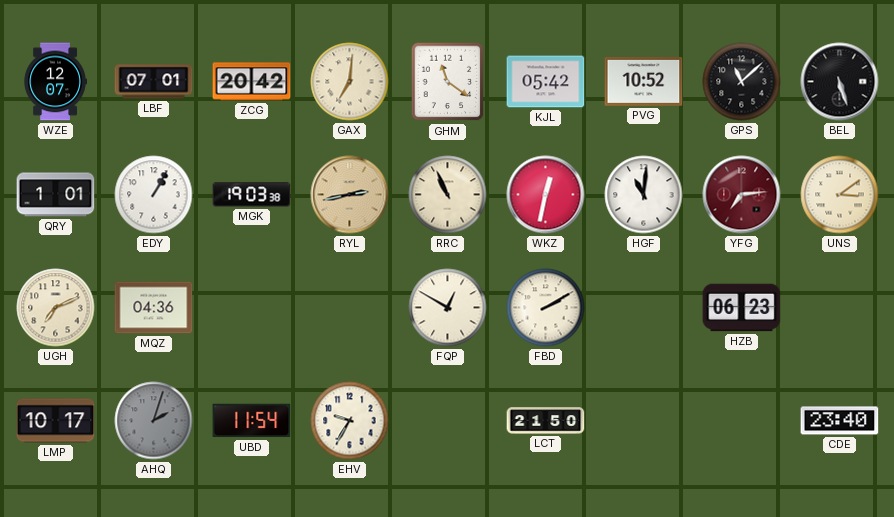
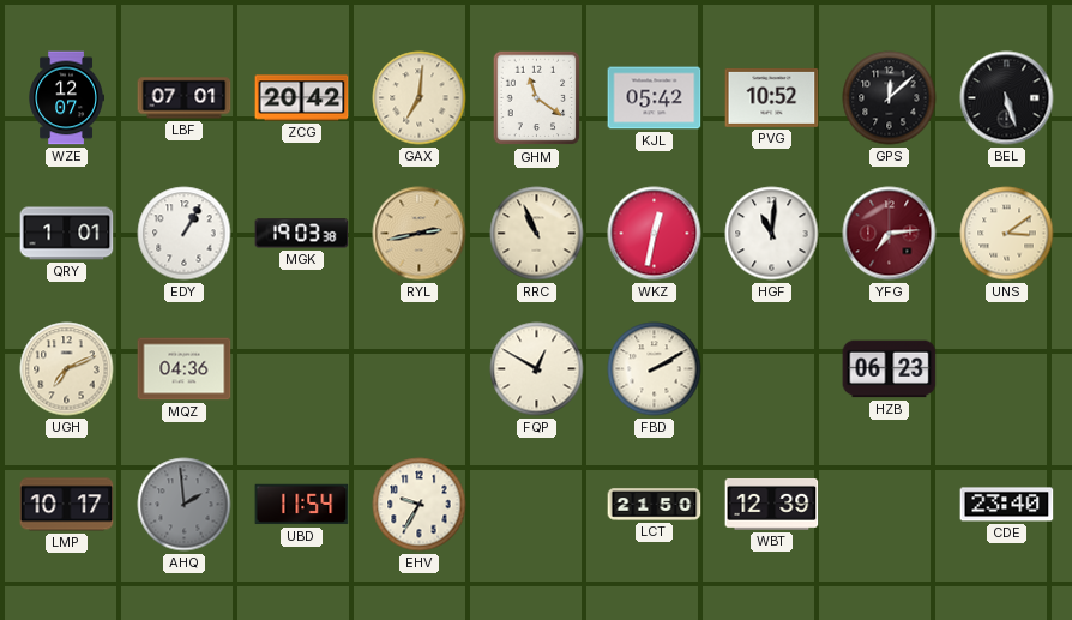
GPS: 11:08 -> 12:08 (890, 98)
AHQ: 2:03 -> 1:59 (185, 505)
WBT: none -> 12:39 (772, 504)
